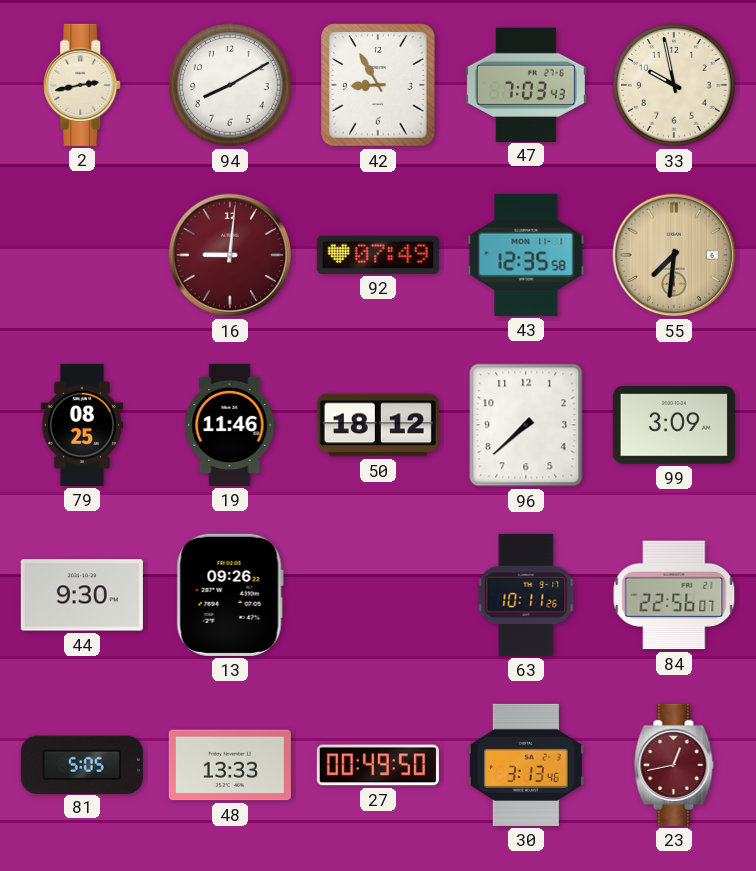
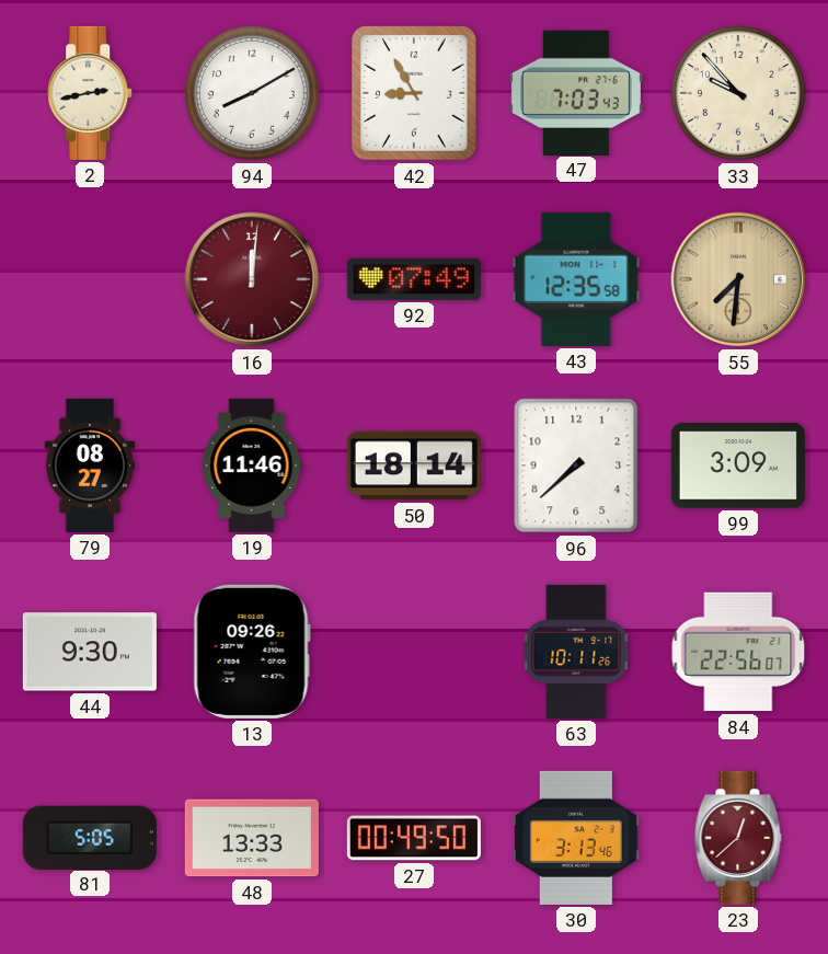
33: 9:58 -> 9:53 (738, 93)
16: 9:01 -> 12:01 (252, 279)
79: 08:25 -> 08:27 (90, 465)
50: 18:12 -> 18:14 (414, 465)
23: 12:43 -> 12:38 (738, 838)
